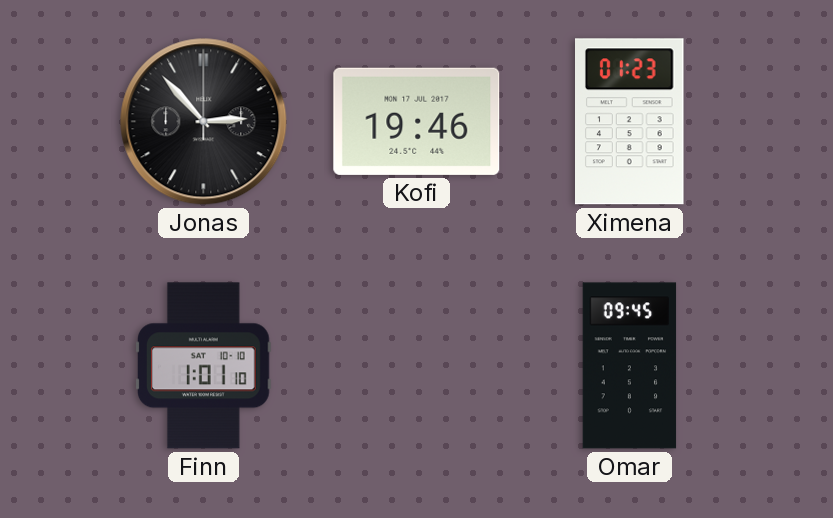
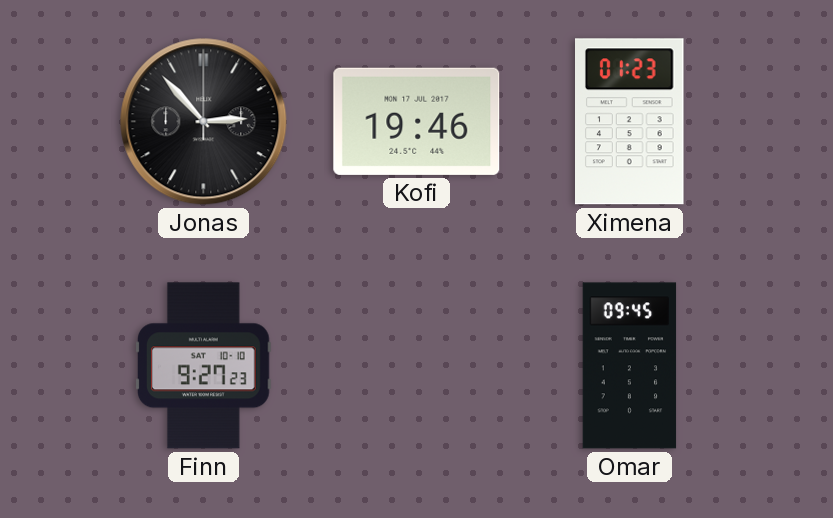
Finn: 1:01 -> 9:27 (203, 366)
